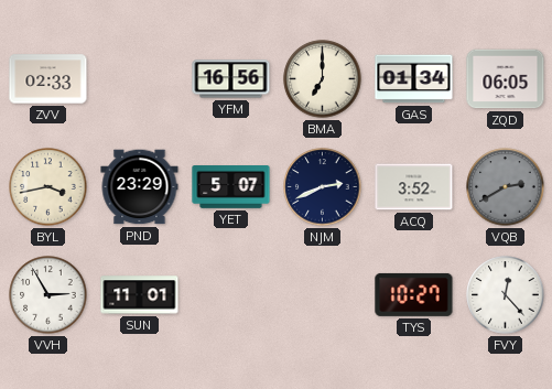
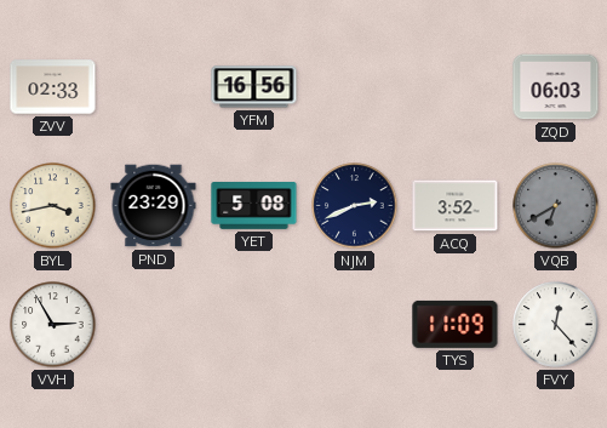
BMA: 7:00 -> none (323, 79)
GAS: 01:34 -> none (414, 79)
ZQD: 06:05 -> 06:03 (556, 87)
YET: 5:07 -> 5:08 (254, 206)
VQB: 2:40 -> 6:40 (556, 206)
SUN: 11:01 -> none (140, 295)
TYS: 10:27 -> 11:09 (456, 324)
